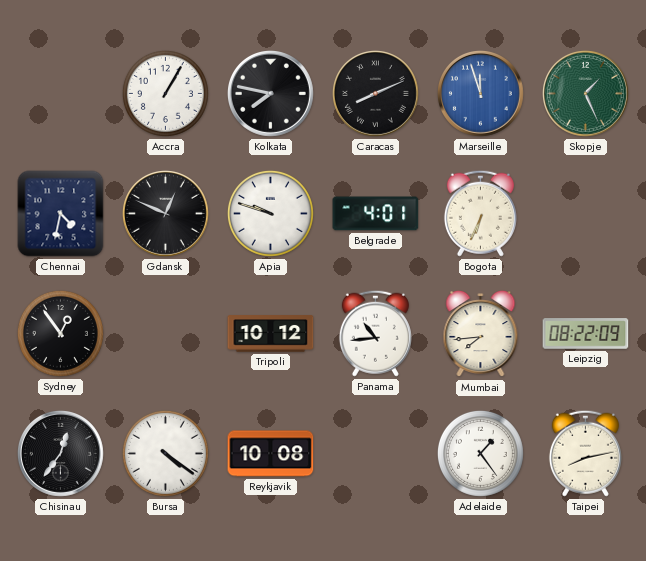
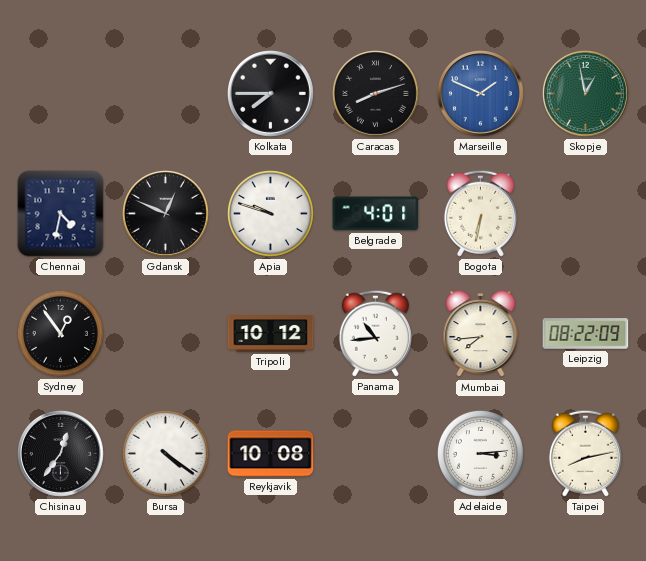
Accra: 1:05 -> none (165, 93)
Kolkata: 7:47 -> 7:45 (270, 93)
Caracas: 8:11 -> 8:12 (375, 93)
Marseille: 11:57 -> 1:49 (480, 93)
Skopje: 1:26 -> 12:58 (585, 93)
Bogota: 6:34 -> 6:32 (480, 213)
Adelaide: 1:24 -> 3:14 (480, 453)
